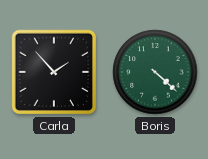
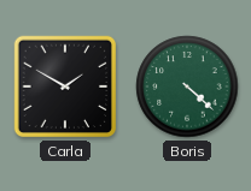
Carla: 1:53 -> 1:50 (65, 86)
